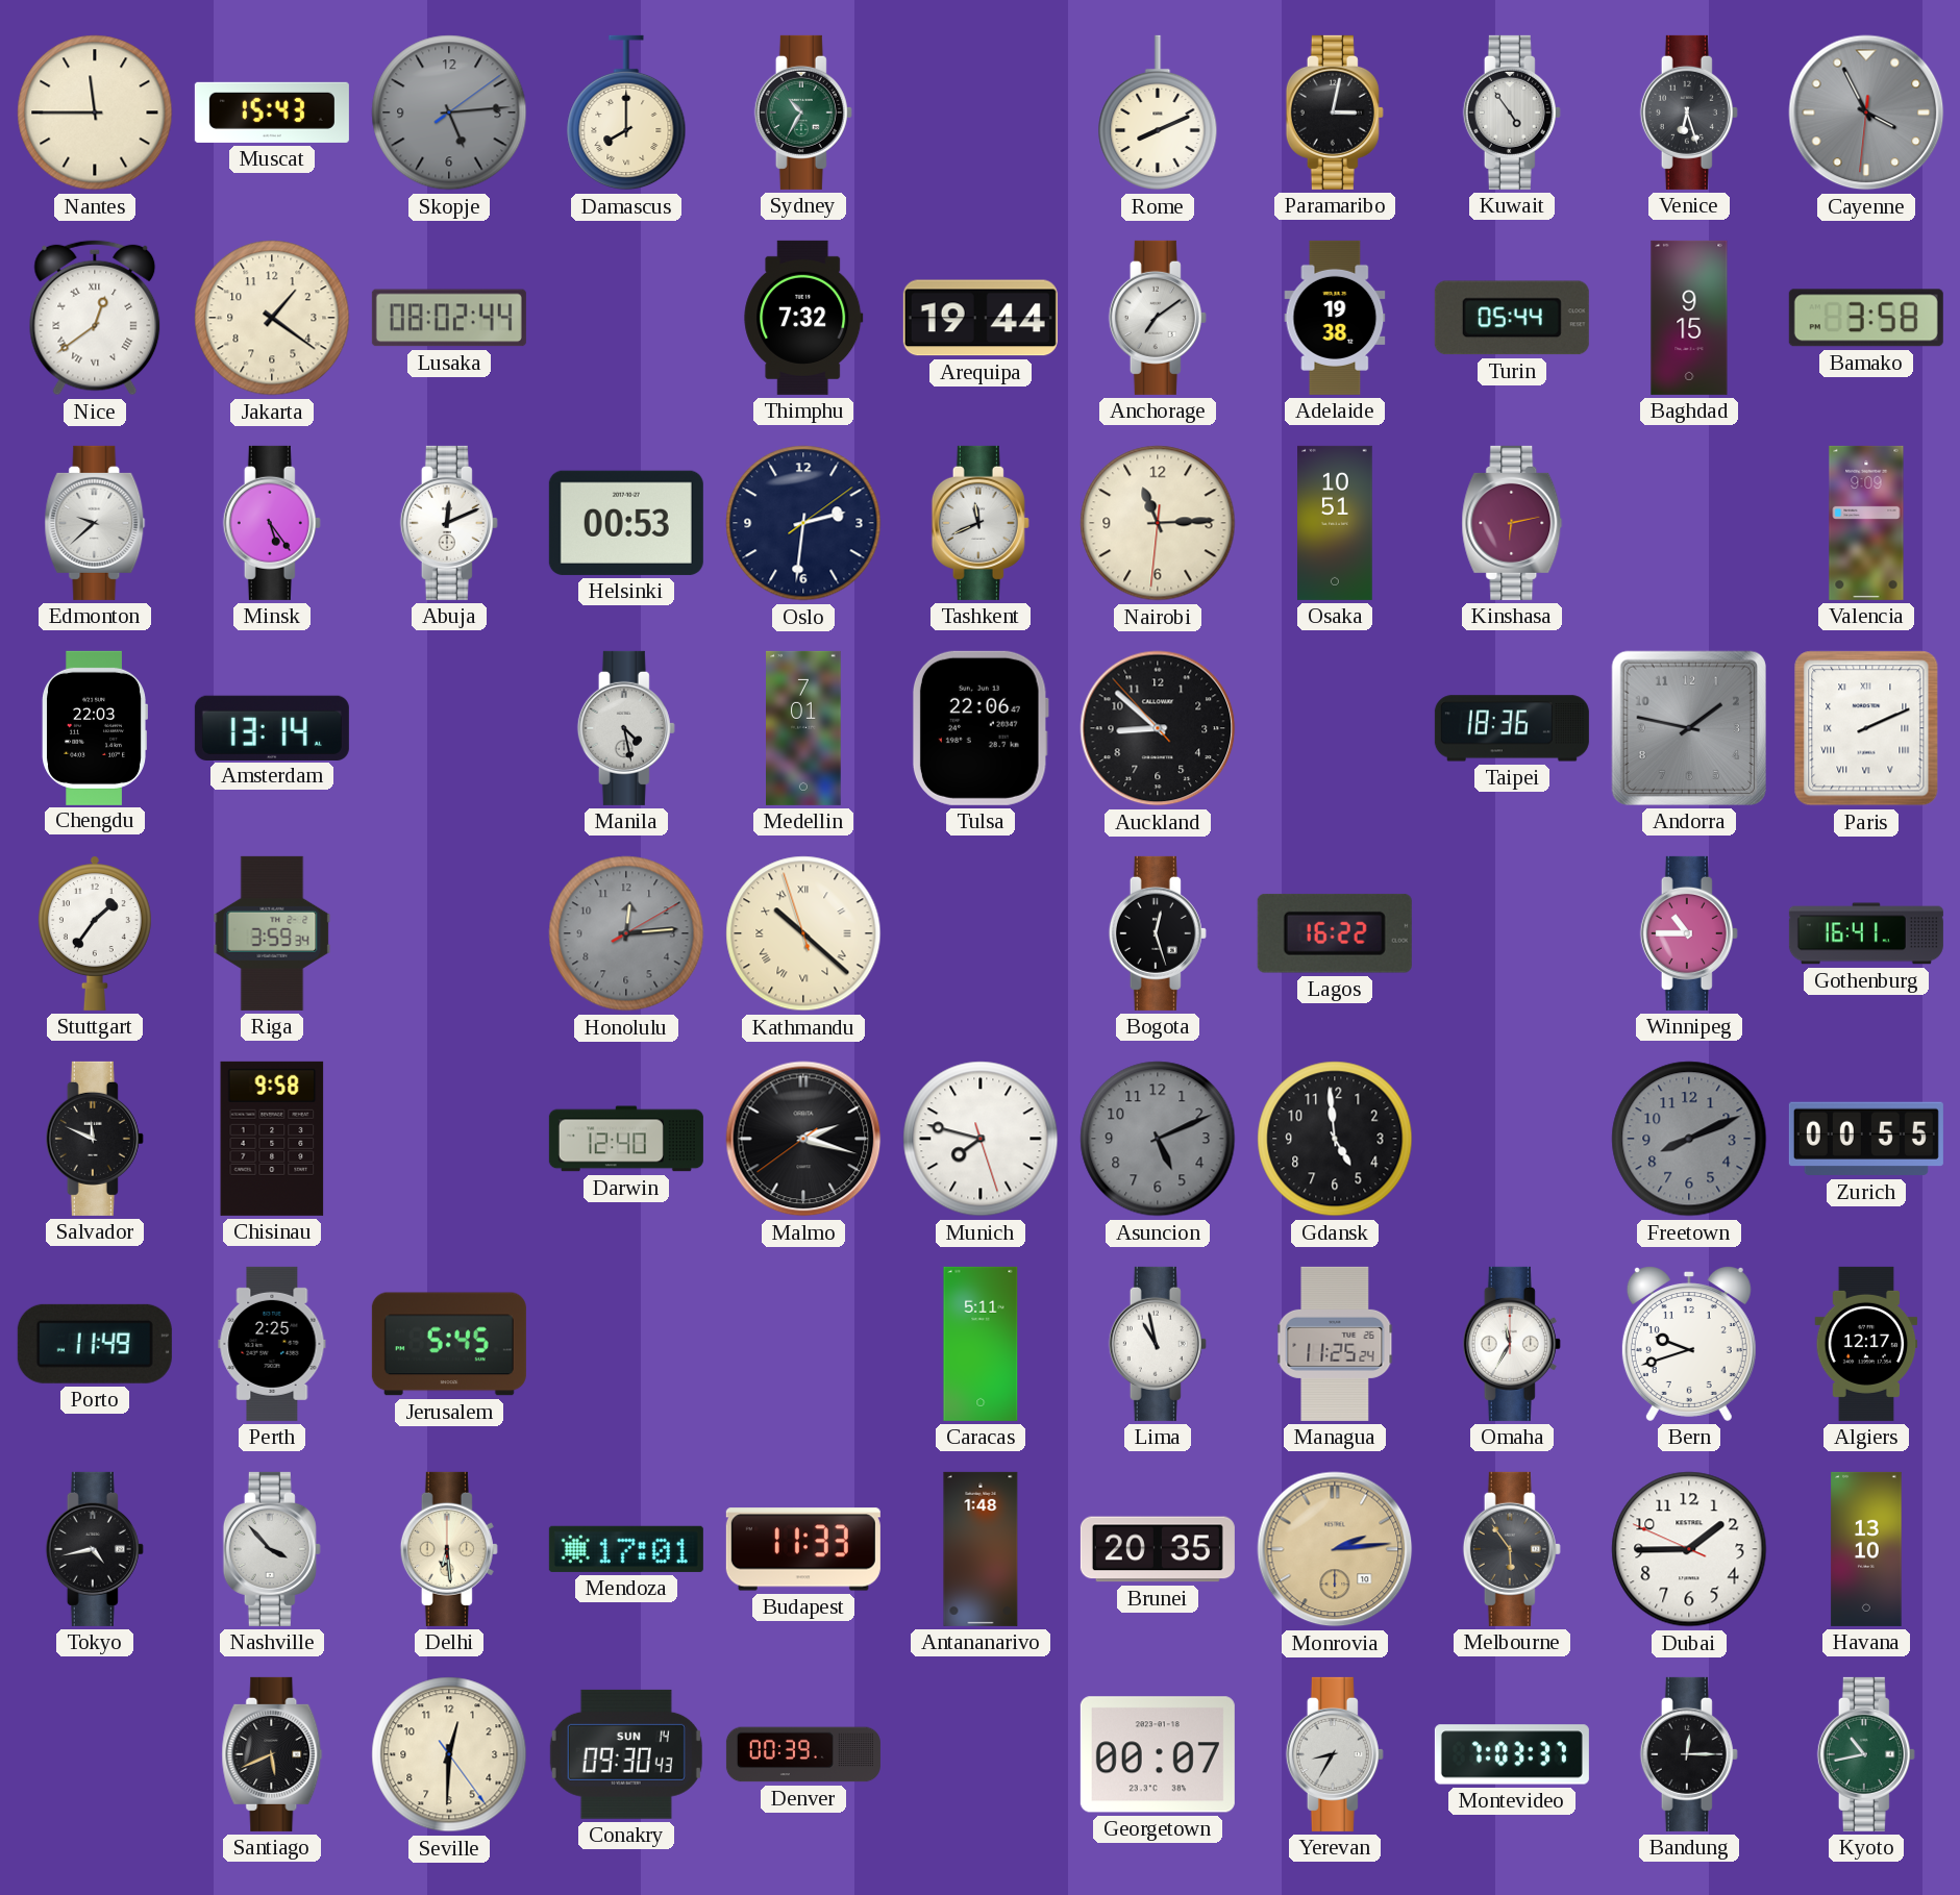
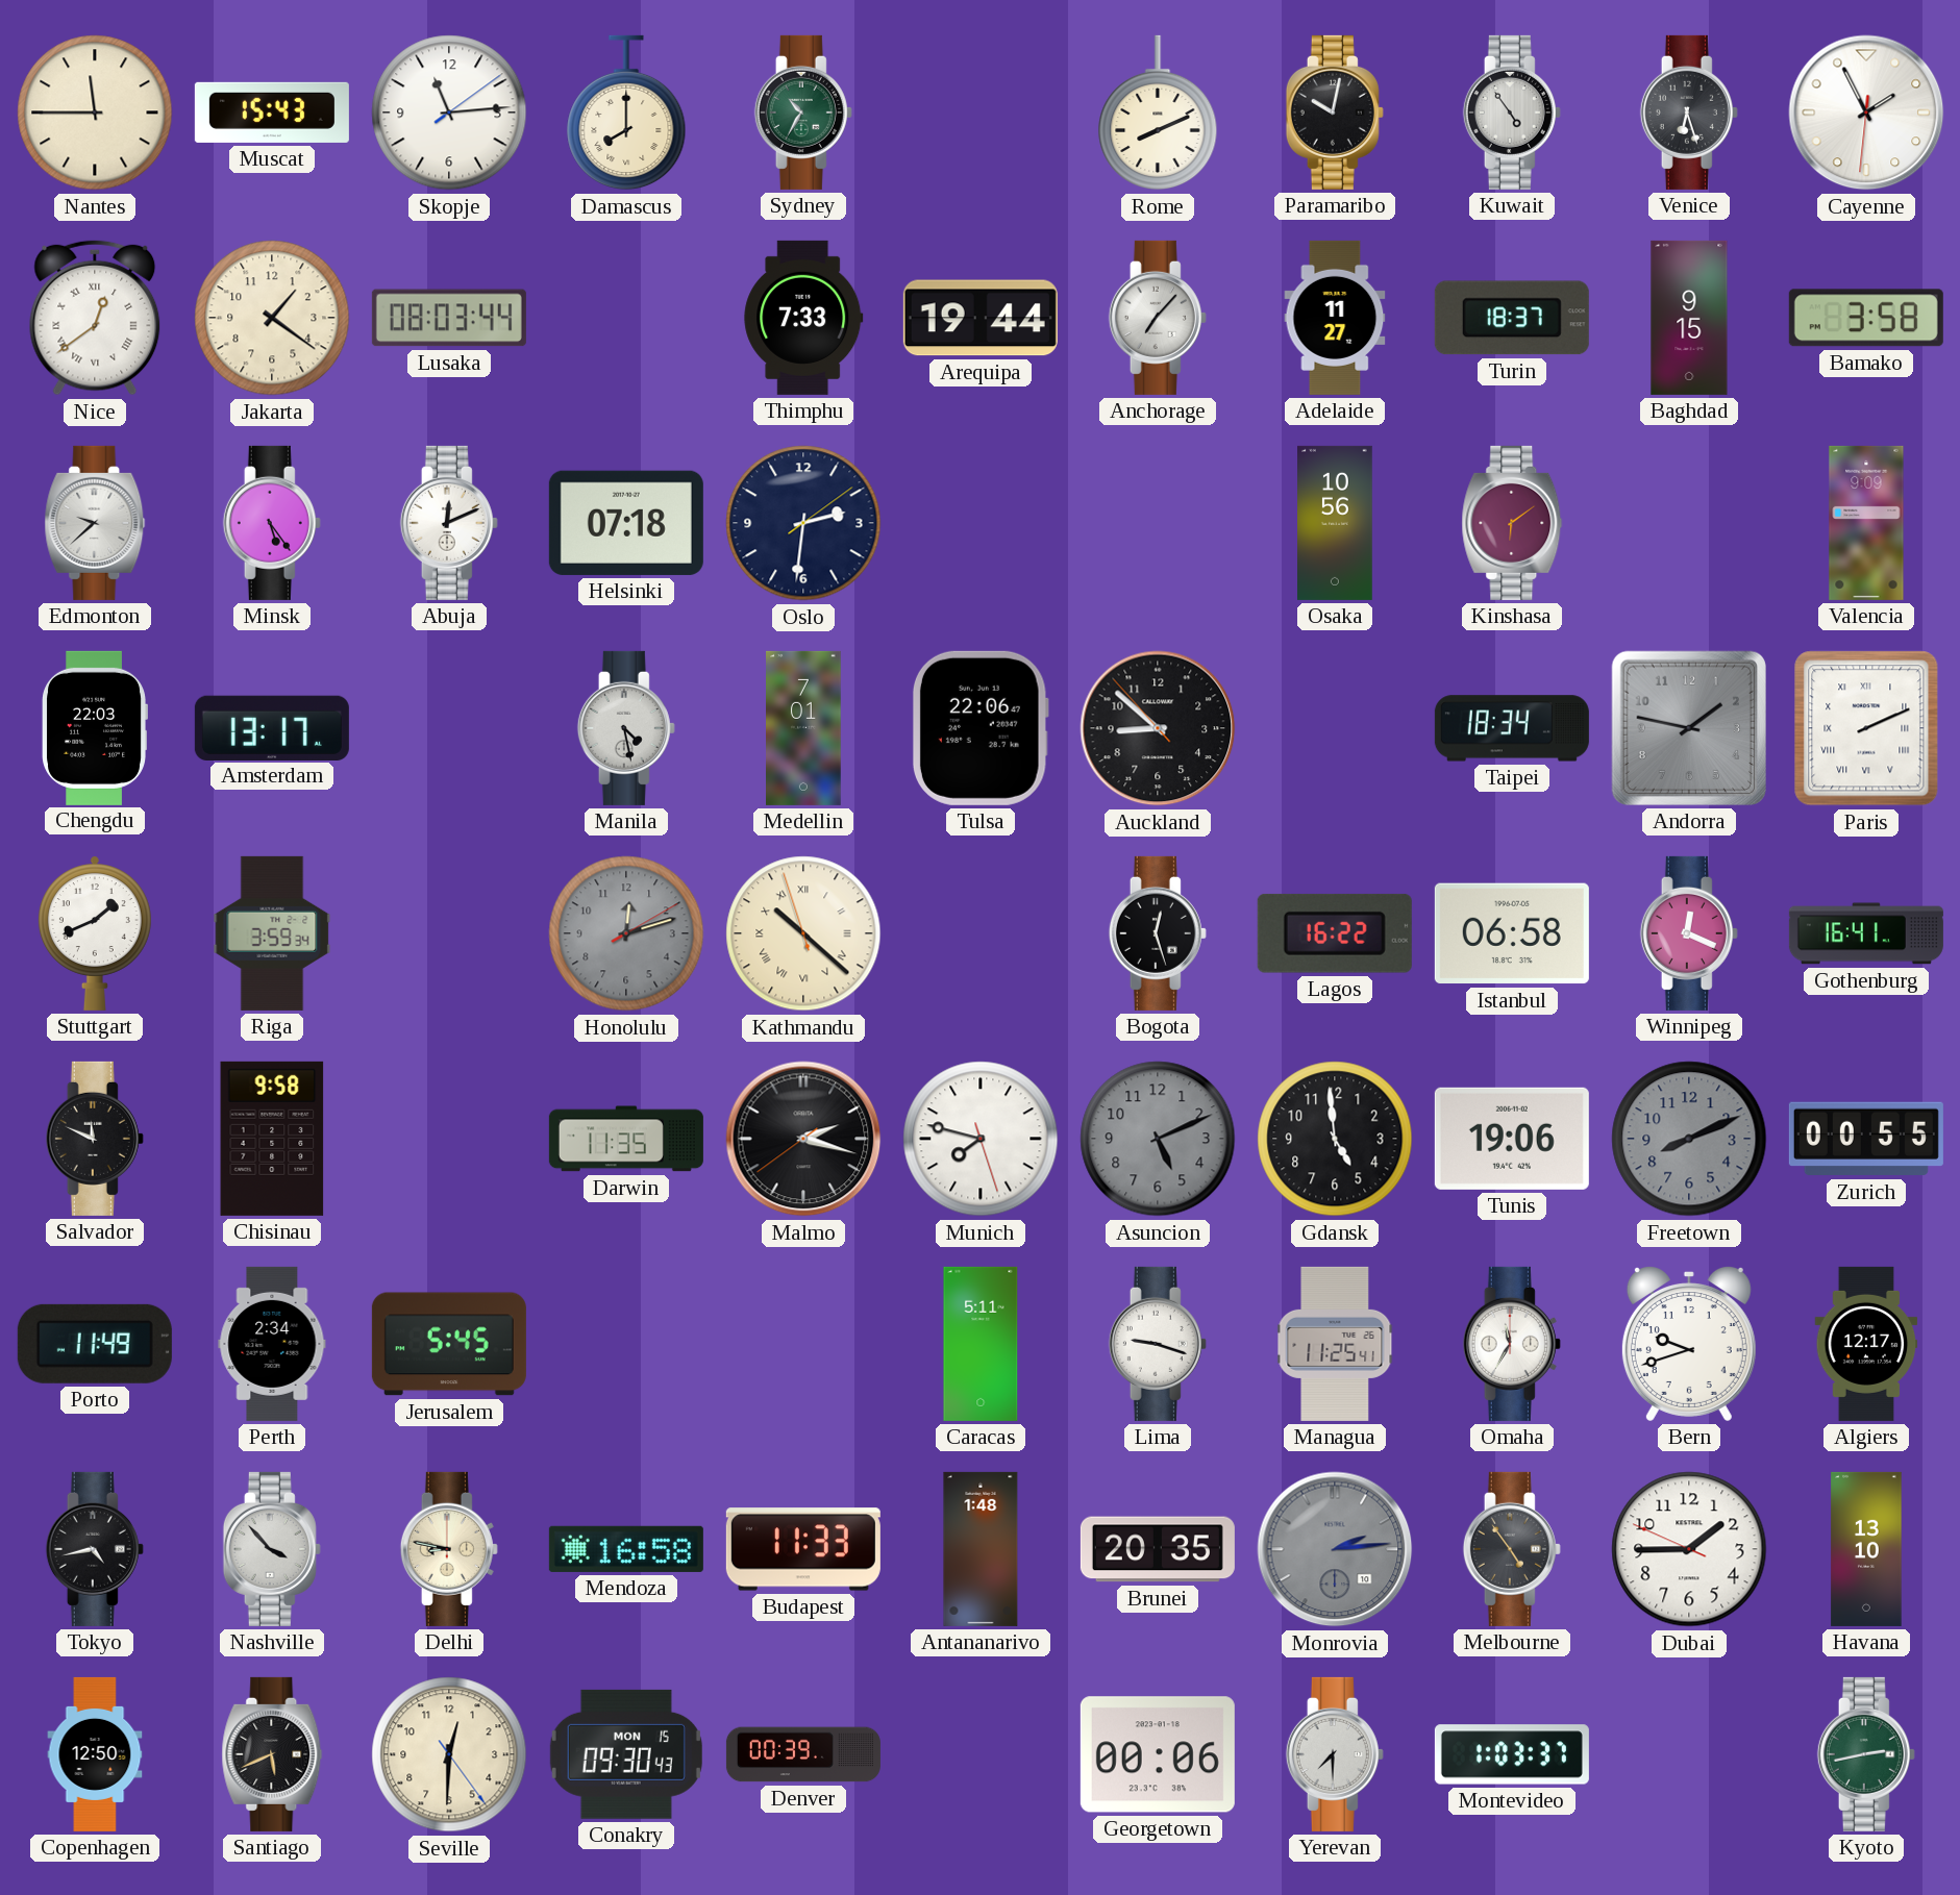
Skopje: 5:14 -> 11:14 (449, 113)
Skopje dial: grey -> white (449, 113)
Paramaribo: 3:02 -> 10:02 (1335, 113)
Cayenne: 3:55 -> 1:55 (1866, 113)
Cayenne dial: grey -> white (1866, 113)
Lusaka: 08:02 -> 08:03 (449, 318)
Thimphu: 7:32 -> 7:33 (803, 318)
Anchorage: 7:09 -> 7:07 (1158, 318)
Adelaide: 19:38 -> 11:27 (1335, 318)
Turin: 05:44 -> 18:37 (1512, 318)
Helsinki: 00:53 -> 07:18 (626, 523)
Tashkent: 11:41 -> none (981, 523)
Nairobi: 11:14 -> none (1158, 523)
Osaka: 10:51 -> 10:56 (1336, 523)
Kinshasa: 6:13 -> 6:09 (1512, 523)
Amsterdam: 13:14 -> 13:17 (272, 727)
Taipei: 18:36 -> 18:34 (1512, 728)
Stuttgart: 1:36 -> 1:41 (95, 933)
Honolulu: 12:14 -> 12:12 (626, 933)
Istanbul: none -> 06:58 (1512, 933)
Winnipeg: 10:45 -> 12:19 (1689, 933)
Darwin: 12:40 -> 11:35 (626, 1139)
Tunis: none -> 19:06 (1512, 1139)
Perth: 2:25 -> 2:34 (272, 1344)
Lima: 10:58 -> 9:18 (1158, 1344)
Managua: 11:25:24 -> 11:25:41 (1335, 1344)
Delhi: 6:29 -> 8:47 (449, 1549)
Mendoza: 17:01 -> 16:58 (626, 1549)
Monrovia dial: champagne -> grey (1335, 1549)
Melbourne: 5:54 -> 4:54 (1512, 1549)
Copenhagen: none -> 12:50 (95, 1754)
Conakry date: SUN 14 -> MON 15 (626, 1754)
Georgetown: 00:07 -> 00:06 (1158, 1754)
Yerevan: 8:35 -> 7:30 (1335, 1754)
Montevideo: 7:03 -> 1:03 (1512, 1754)
Bandung: 12:15 -> none (1689, 1754)
Kyoto: 10:43 -> 2:43 (1866, 1754)
